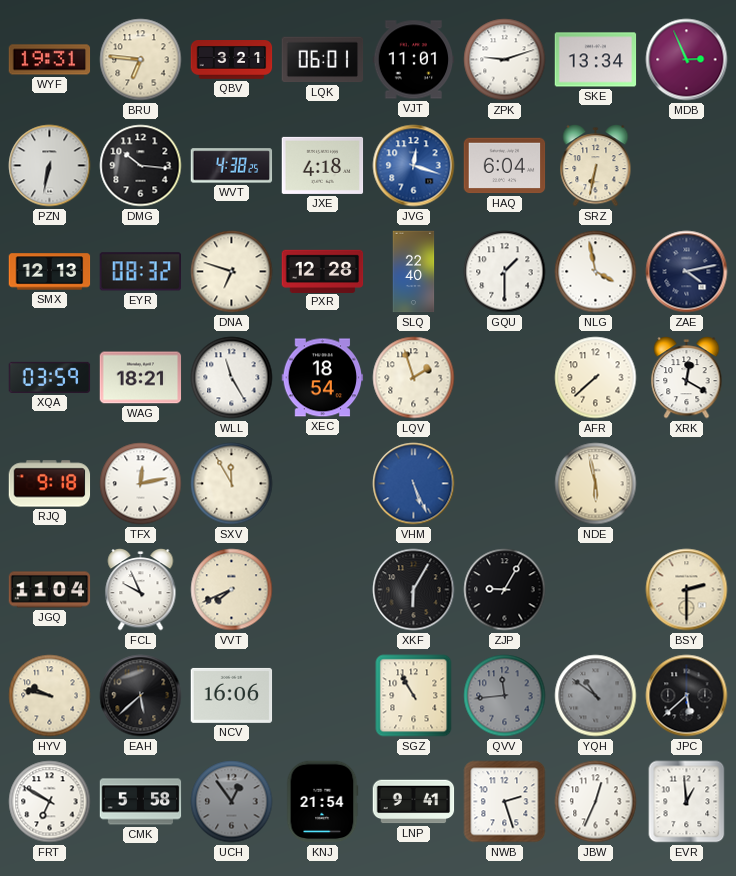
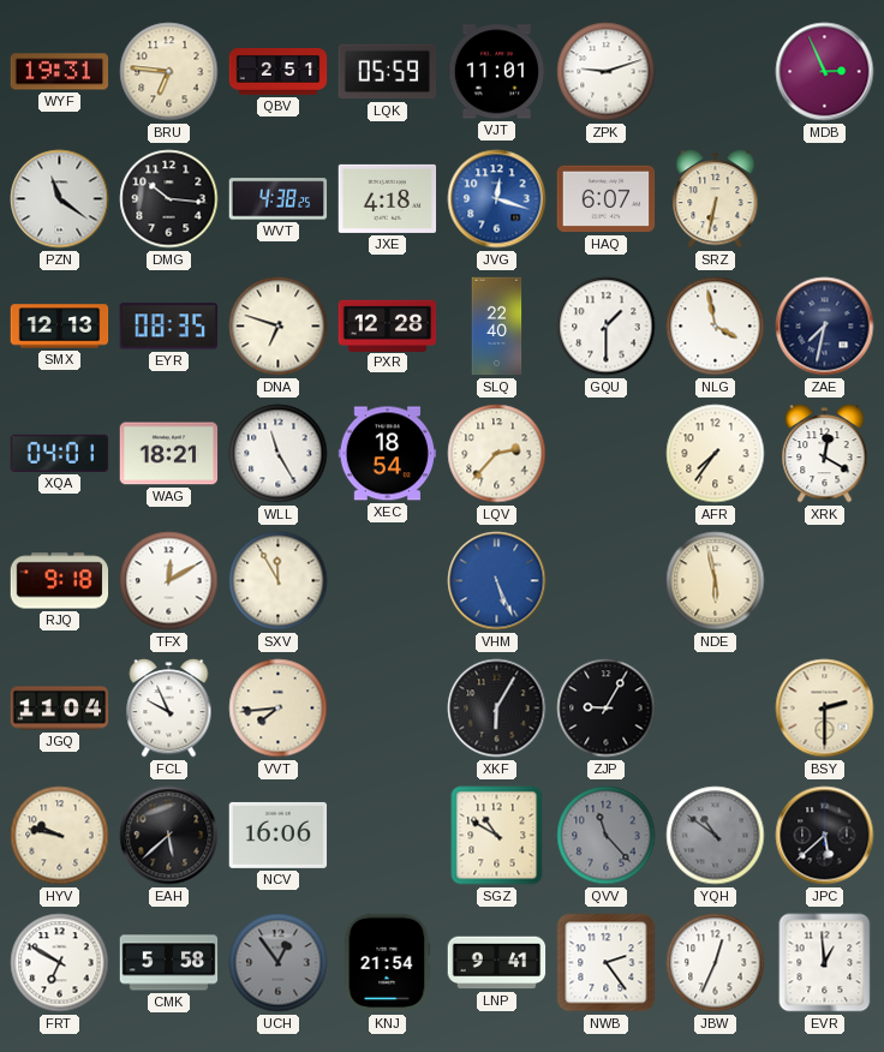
QBV: 3:21 -> 2:51 (279, 72)
LQK: 06:01 -> 05:59 (388, 72)
SKE: 13:34 -> none (596, 60)
PZN: 6:32 -> 11:21 (60, 199)
HAQ: 6:04 -> 6:07 (607, 199)
EYR: 08:32 -> 08:35 (168, 327)
ZAE: 4:13 -> 7:32 (825, 327)
XQA: 03:59 -> 04:01 (60, 453)
LQV: 1:57 -> 2:37 (497, 454)
AFR: 7:38 -> 7:36 (716, 454)
TFX: 12:13 -> 12:10 (169, 581)
VVT: 7:41 -> 7:44 (279, 709)
SGZ: 10:55 -> 10:50 (497, 836)
QVV: 11:44 -> 11:23 (607, 836)
NWB: 2:27 -> 2:24 (607, 963)
